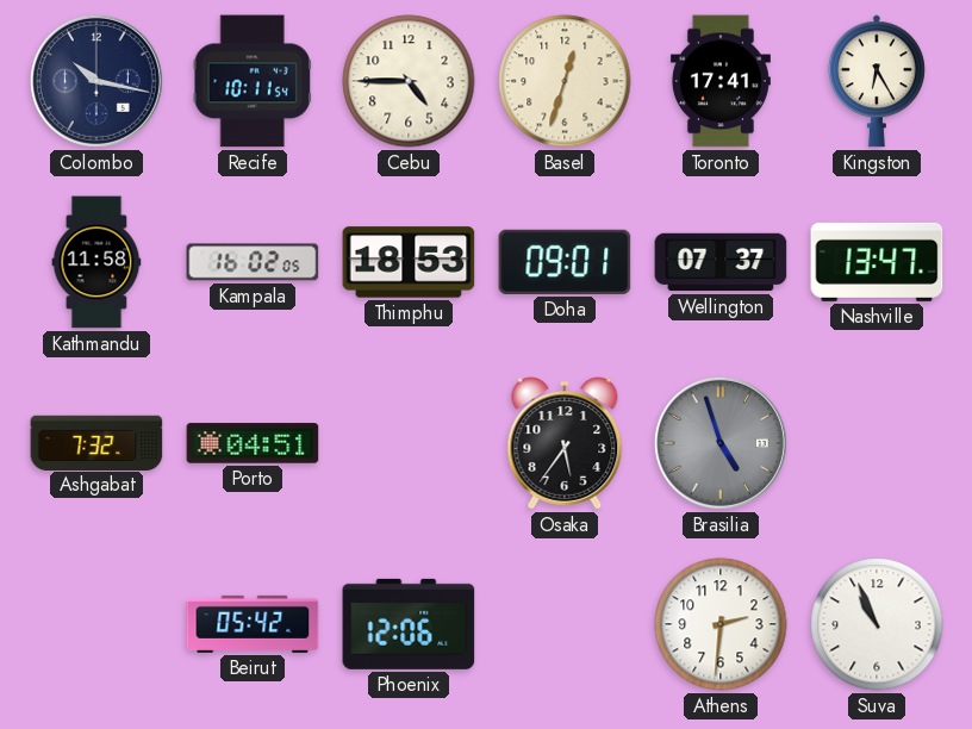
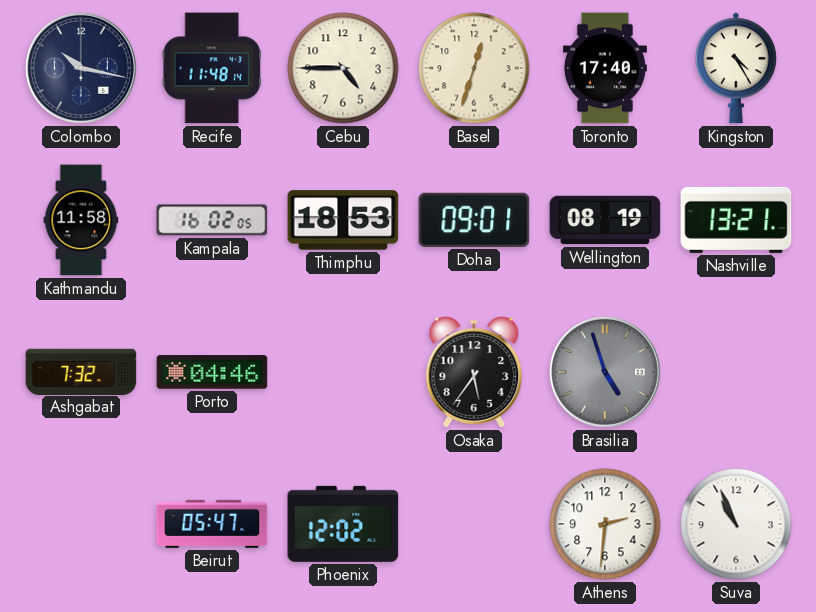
Recife: 10:11 -> 11:48 (211, 68)
Toronto: 17:41 -> 17:40 (605, 68)
Kingston: 6:25 -> 4:25 (736, 68)
Wellington: 07:37 -> 08:19 (605, 220)
Nashville: 13:47 -> 13:21 (736, 220)
Porto: 04:51 -> 04:46 (212, 372)
Beirut: 05:42 -> 05:47 (212, 524)
Phoenix: 12:06 -> 12:02 (343, 524)
